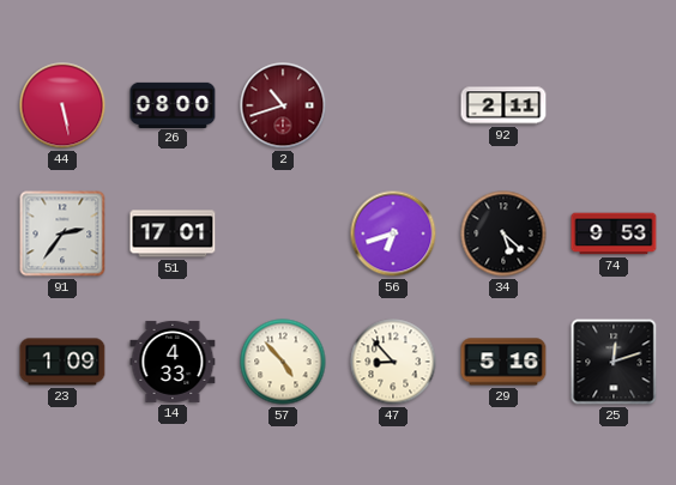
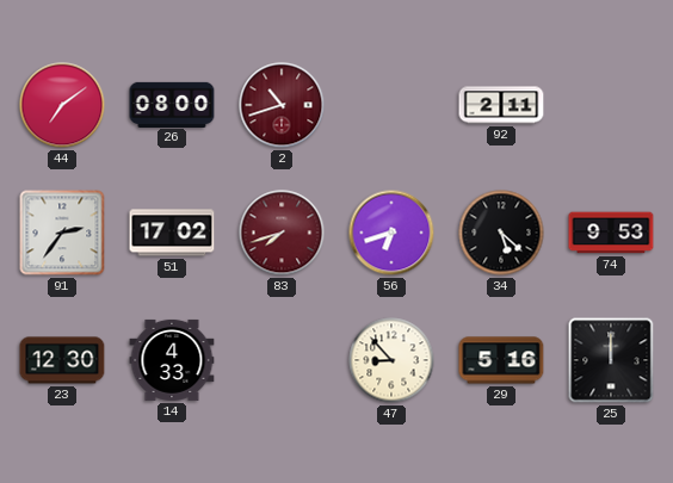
44: 5:28 -> 7:09 (62, 105)
51: 17:01 -> 17:02 (172, 233)
83: none -> 7:42 (282, 233)
23: 1:09 -> 12:30 (62, 360)
57: 4:53 -> none (283, 362)
25: 12:12 -> 12:00 (611, 360)
